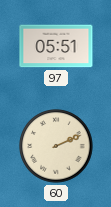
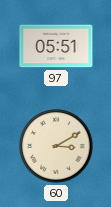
60: 2:11 -> 3:10 (56, 146)
